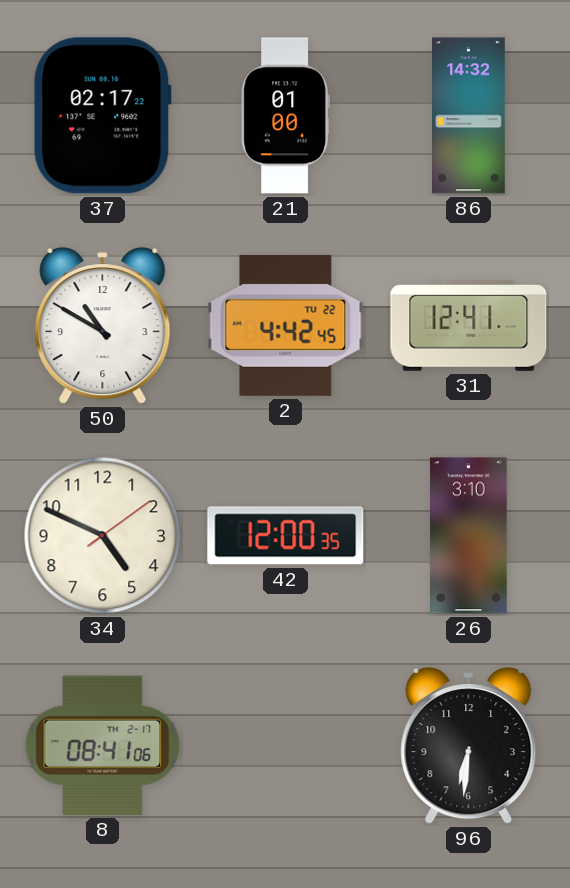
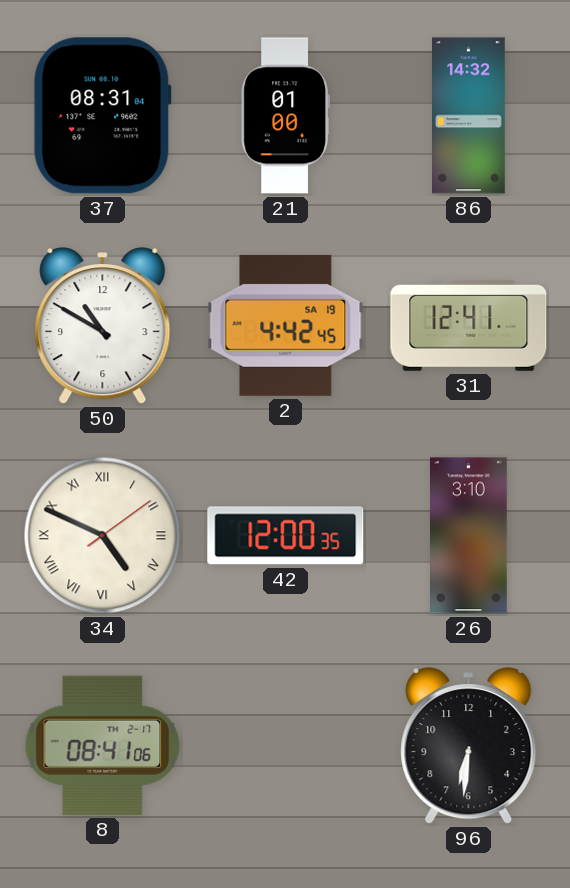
37: 02:17 -> 08:31 (103, 116)
2 date: TU 22 -> SA 19 (286, 325)
34 numerals: Arabic -> Roman (103, 536)
